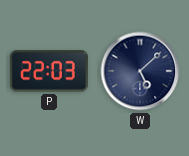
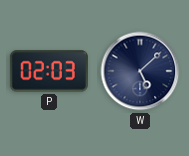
P: 22:03 -> 02:03 (49, 71)
